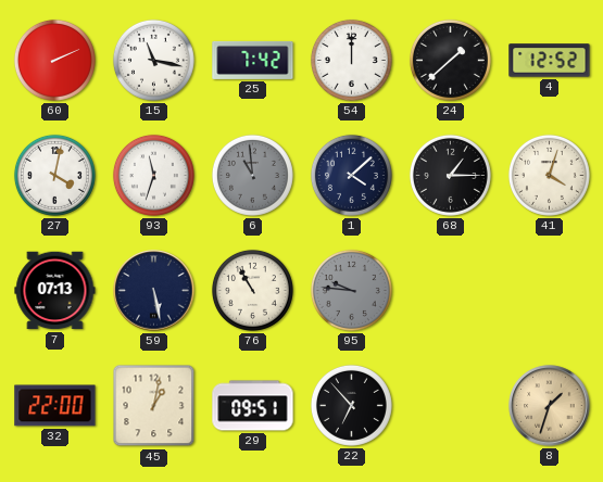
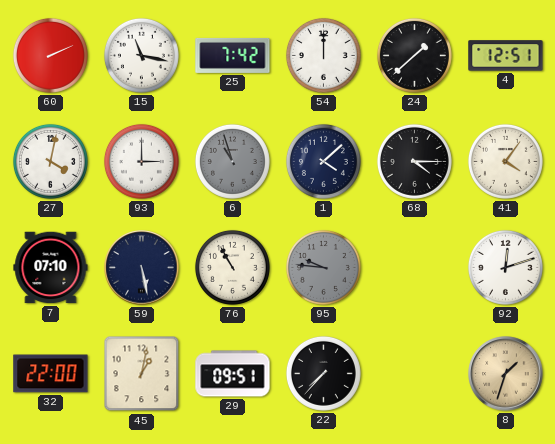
4: 12:52 -> 12:51 (506, 56)
93: 11:33 -> 3:00 (141, 161)
6: 10:59 -> 10:57 (232, 161)
68: 1:15 -> 4:15 (414, 161)
41: 4:03 -> 4:06 (505, 161)
7: 07:13 -> 07:10 (51, 268)
92: none -> 12:12 (505, 267)
22: 6:53 -> 7:37 (323, 373)
